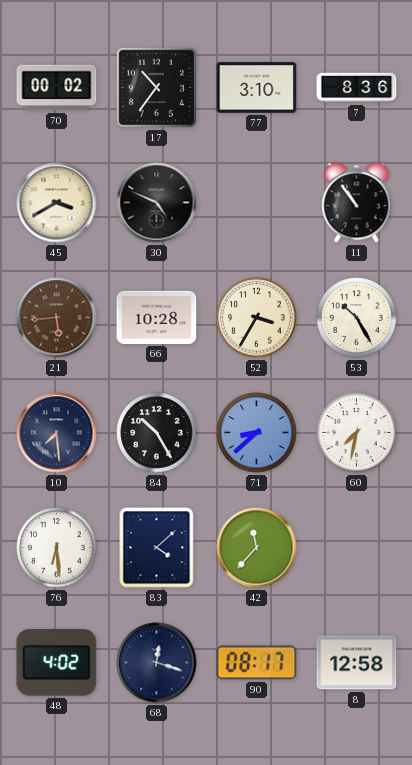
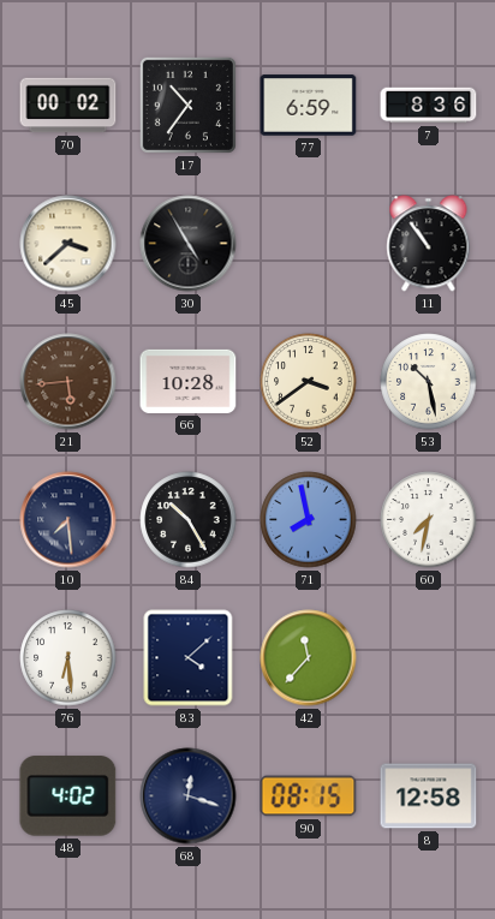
77: 3:10 -> 6:59 (309, 106)
45: 3:40 -> 3:38 (68, 244)
30: 4:49 -> 4:55 (189, 244)
52: 3:35 -> 3:39 (309, 382)
53: 10:25 -> 10:28 (429, 382)
71: 8:38 -> 7:58 (309, 520)
90: 08:17 -> 08:15 (309, 796)
